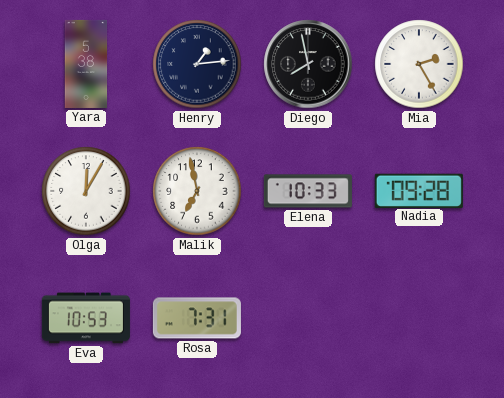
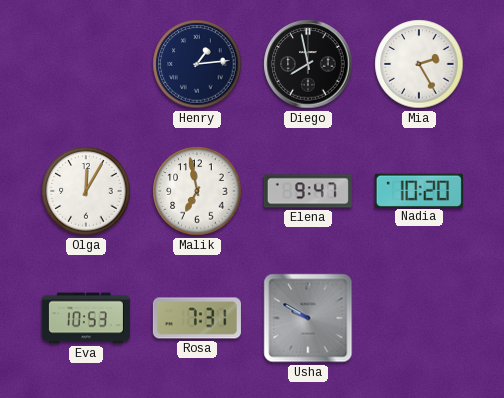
Yara: 5:38 -> none (86, 64)
Elena: 10:33 -> 9:47 (308, 191)
Nadia: 09:28 -> 10:20 (419, 190)
Usha: none -> 9:50 (308, 318)
